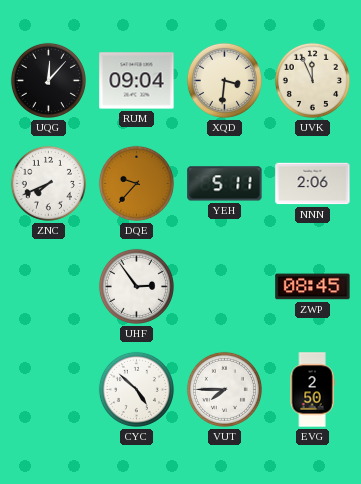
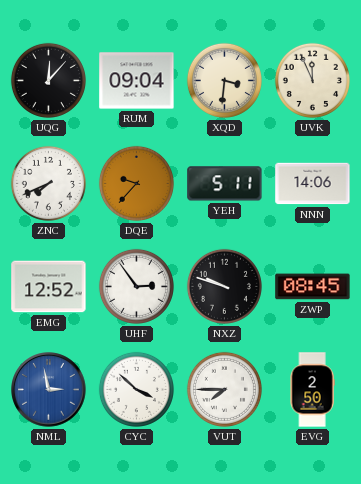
NNN: 2:06 -> 14:06 (313, 184)
EMG: none -> 12:52 (49, 287)
NXZ: none -> 9:48 (224, 286)
NML: none -> 2:58 (49, 390)
CYC: 4:52 -> 3:52 (136, 389)
